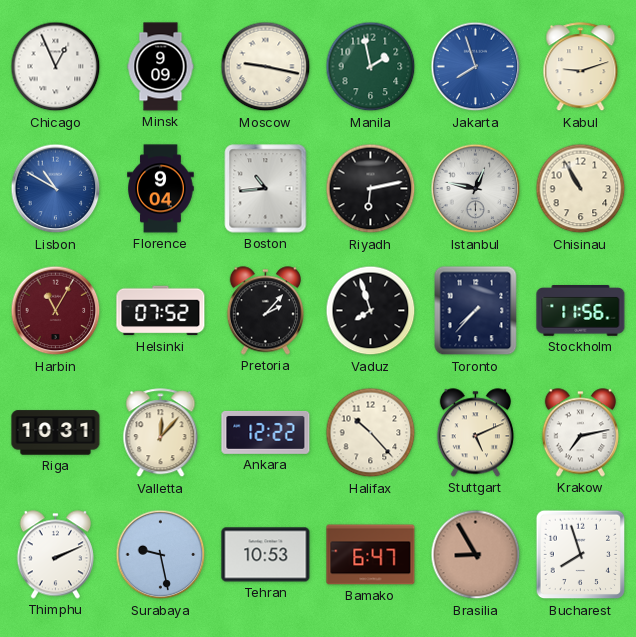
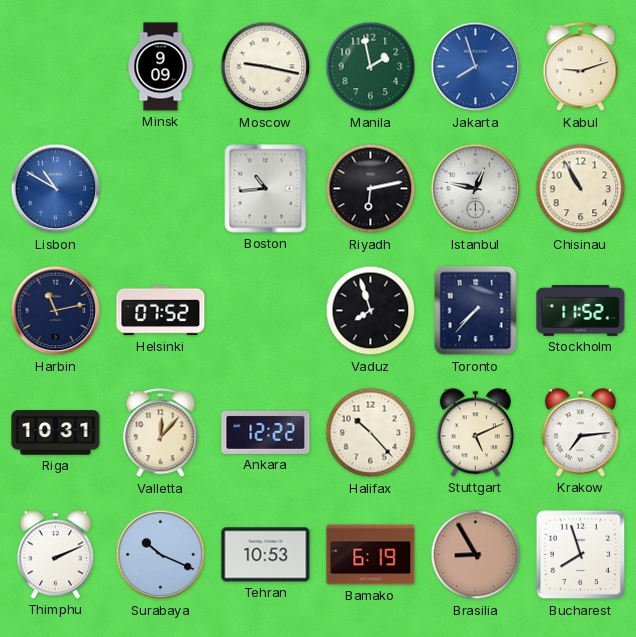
Chicago: 12:56 -> none (56, 67)
Florence: 9:04 -> none (161, 189)
Harbin: 11:05 -> 11:13 (56, 311)
Harbin dial: burgundy -> navy (56, 311)
Pretoria: 2:07 -> none (265, 311)
Stockholm: 11:56 -> 11:52 (581, 311)
Krakow: 7:13 -> 7:14 (580, 433)
Surabaya: 9:28 -> 10:19 (161, 555)
Bamako: 6:47 -> 6:19 (371, 555)
